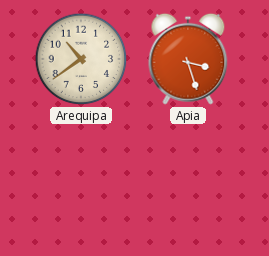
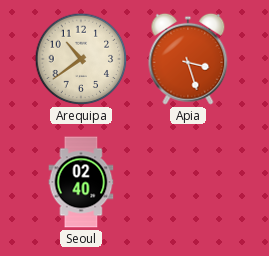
Seoul: none -> 02:40 (81, 182)
